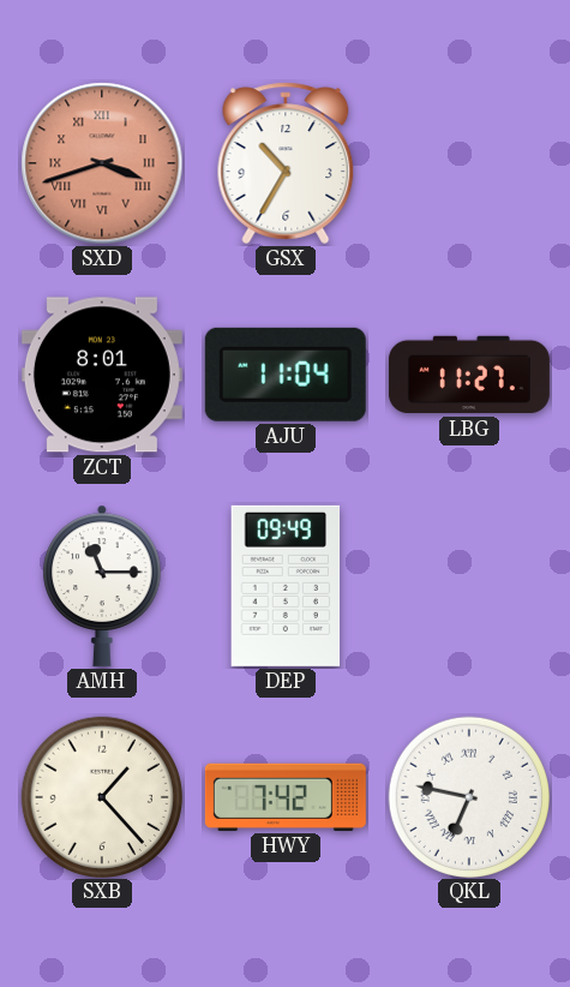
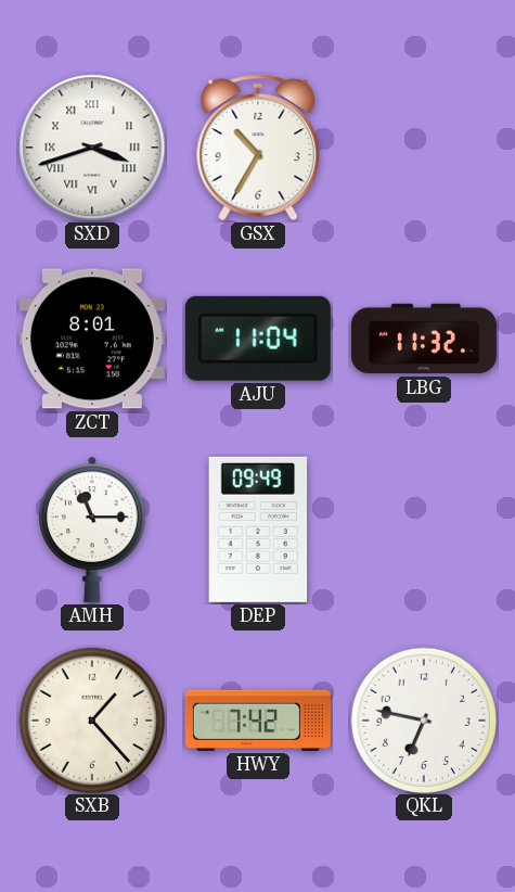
SXD dial: salmon -> white (92, 148)
LBG: 11:27 -> 11:32 (424, 339)
QKL numerals: Roman -> Arabic (423, 719)
